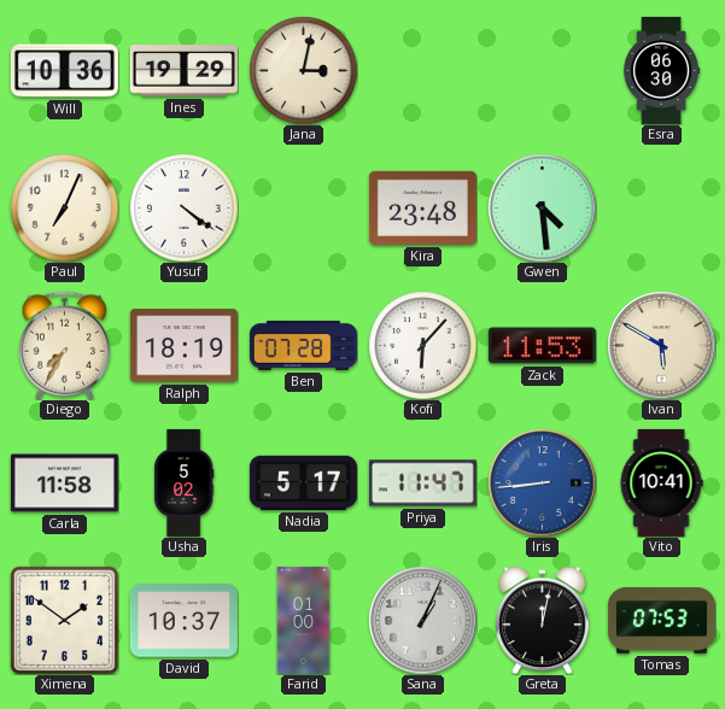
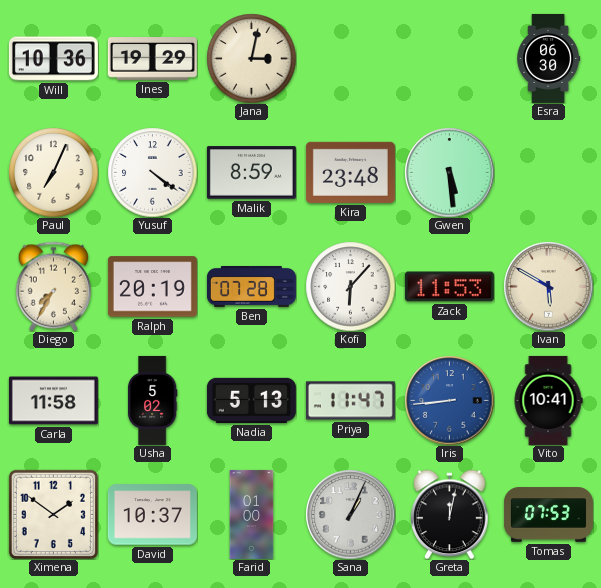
Malik: none -> 8:59 (251, 173)
Gwen: 4:29 -> 5:29 (449, 172)
Ralph: 18:19 -> 20:19 (152, 287)
Nadia: 5:17 -> 5:13 (251, 400)
